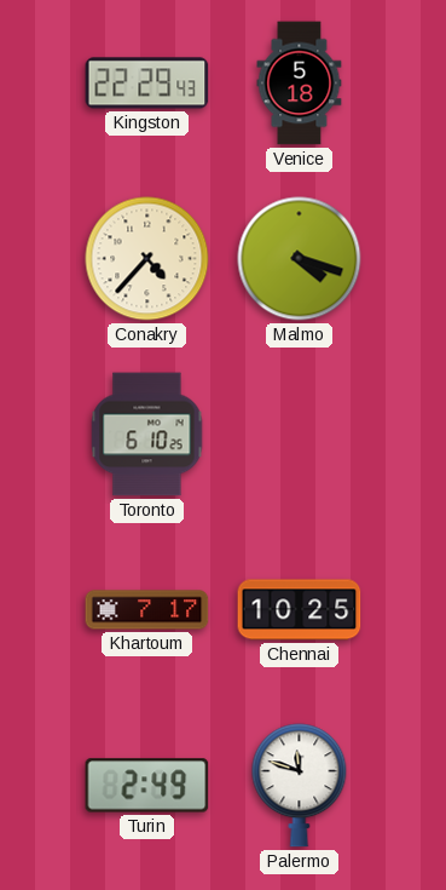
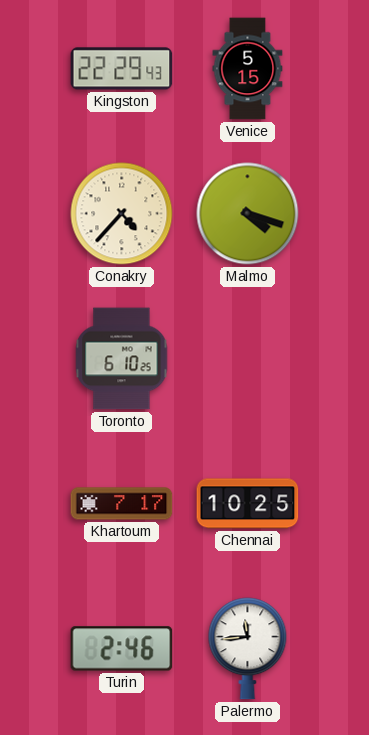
Venice: 5:18 -> 5:15 (248, 69)
Turin: 2:49 -> 2:46 (122, 649)
Palermo: 11:48 -> 11:44 (248, 649)
